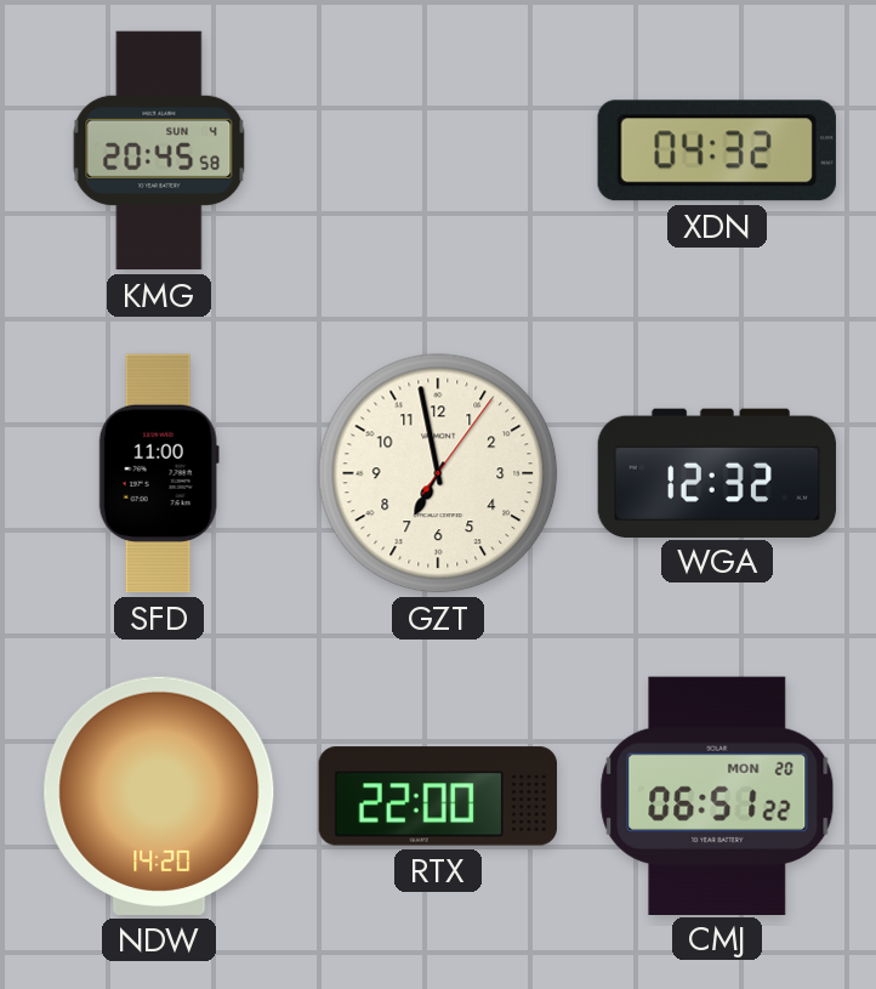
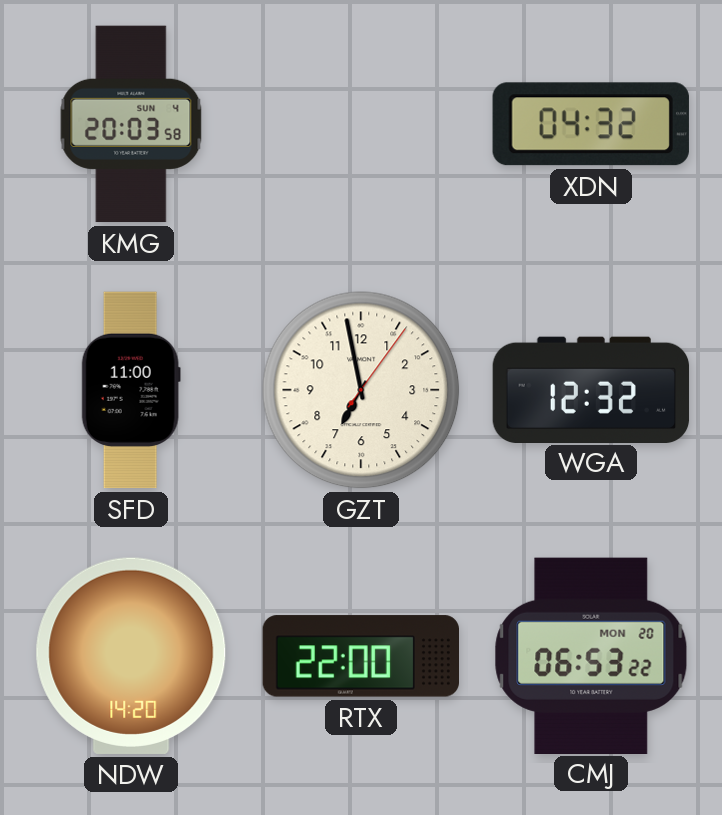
KMG: 20:45 -> 20:03 (131, 124)
CMJ: 06:51 -> 06:53 (591, 655)
